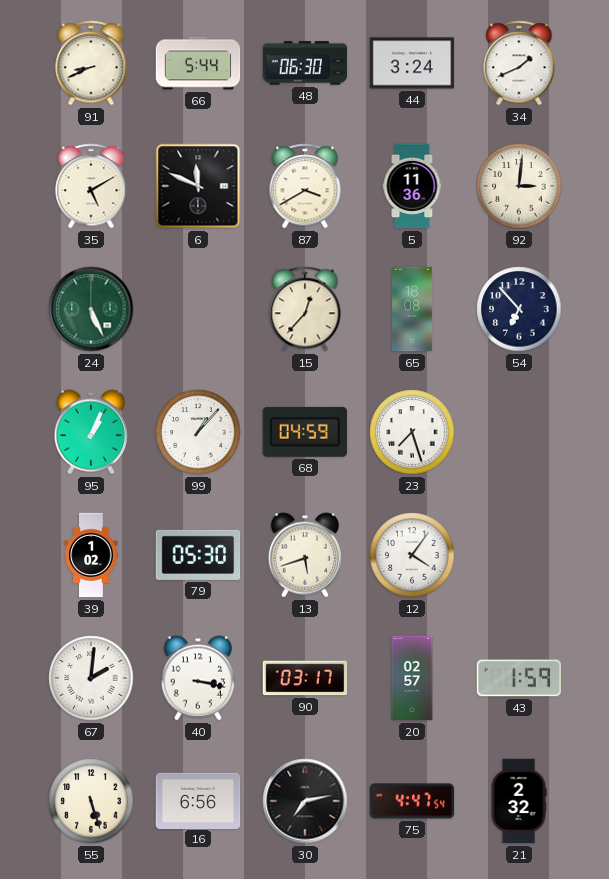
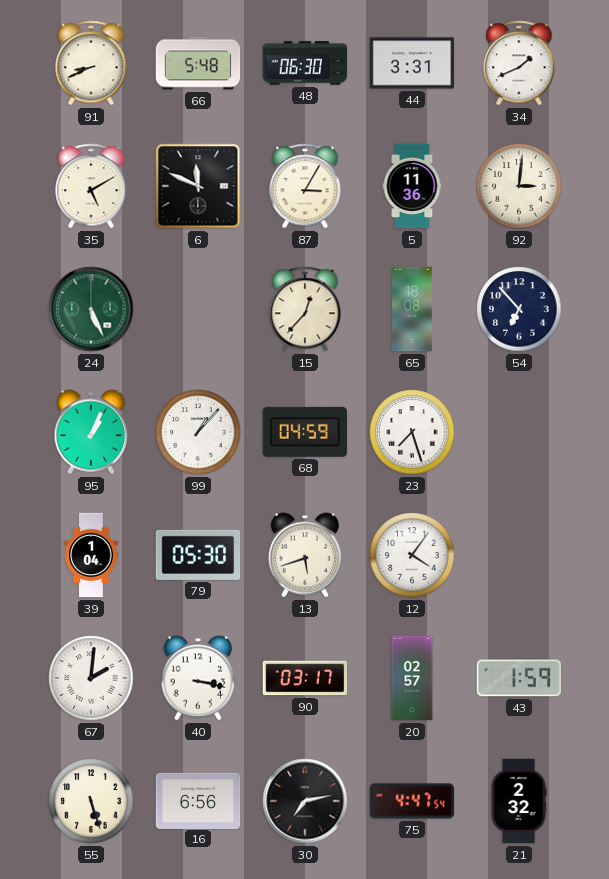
66: 5:44 -> 5:48 (198, 63)
44: 3:24 -> 3:31 (412, 63)
87: 3:40 -> 3:05 (305, 186)
39: 1:02 -> 1:04 (91, 555)
